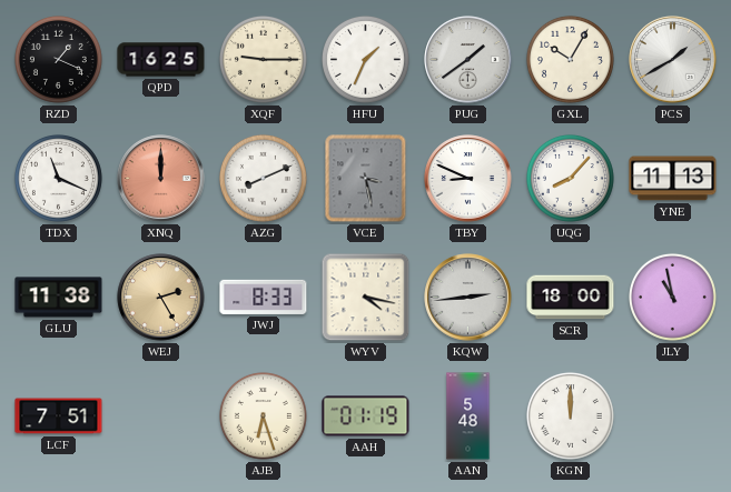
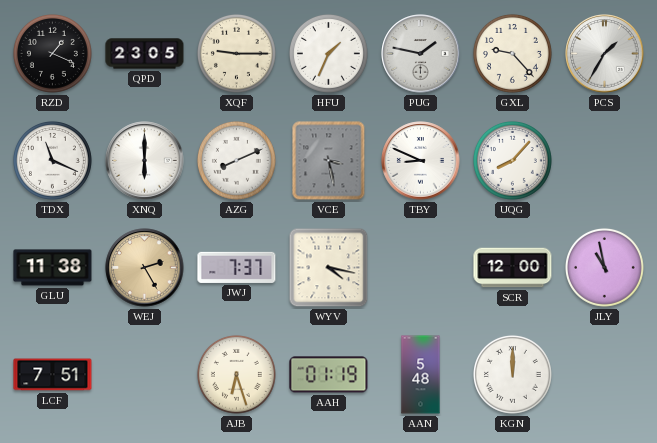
QPD: 16:25 -> 23:05 (145, 54)
PUG: 1:39 -> 1:47 (421, 54)
GXL: 10:05 -> 9:23 (512, 53)
PCS: 1:40 -> 1:35 (605, 54)
XNQ: 12:00 -> 6:00 (145, 161)
XNQ dial: salmon -> white (145, 161)
YNE: 11:13 -> none (673, 179)
JWJ: 8:33 -> 7:37 (237, 267)
KQW: 2:44 -> none (468, 298)
SCR: 18:00 -> 12:00 (513, 268)
